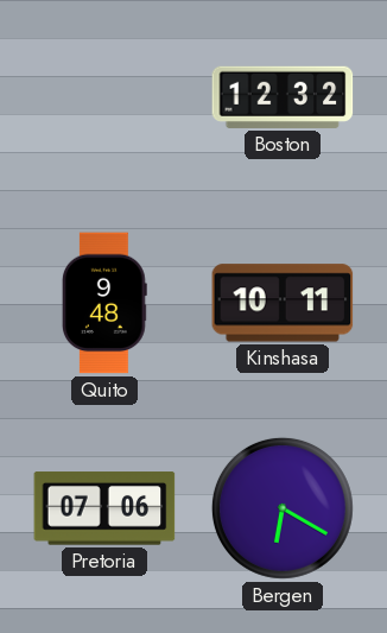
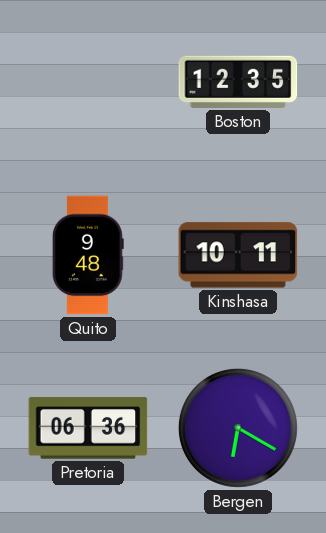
Boston: 12:32 -> 12:35 (238, 82)
Pretoria: 07:06 -> 06:36 (88, 428)
